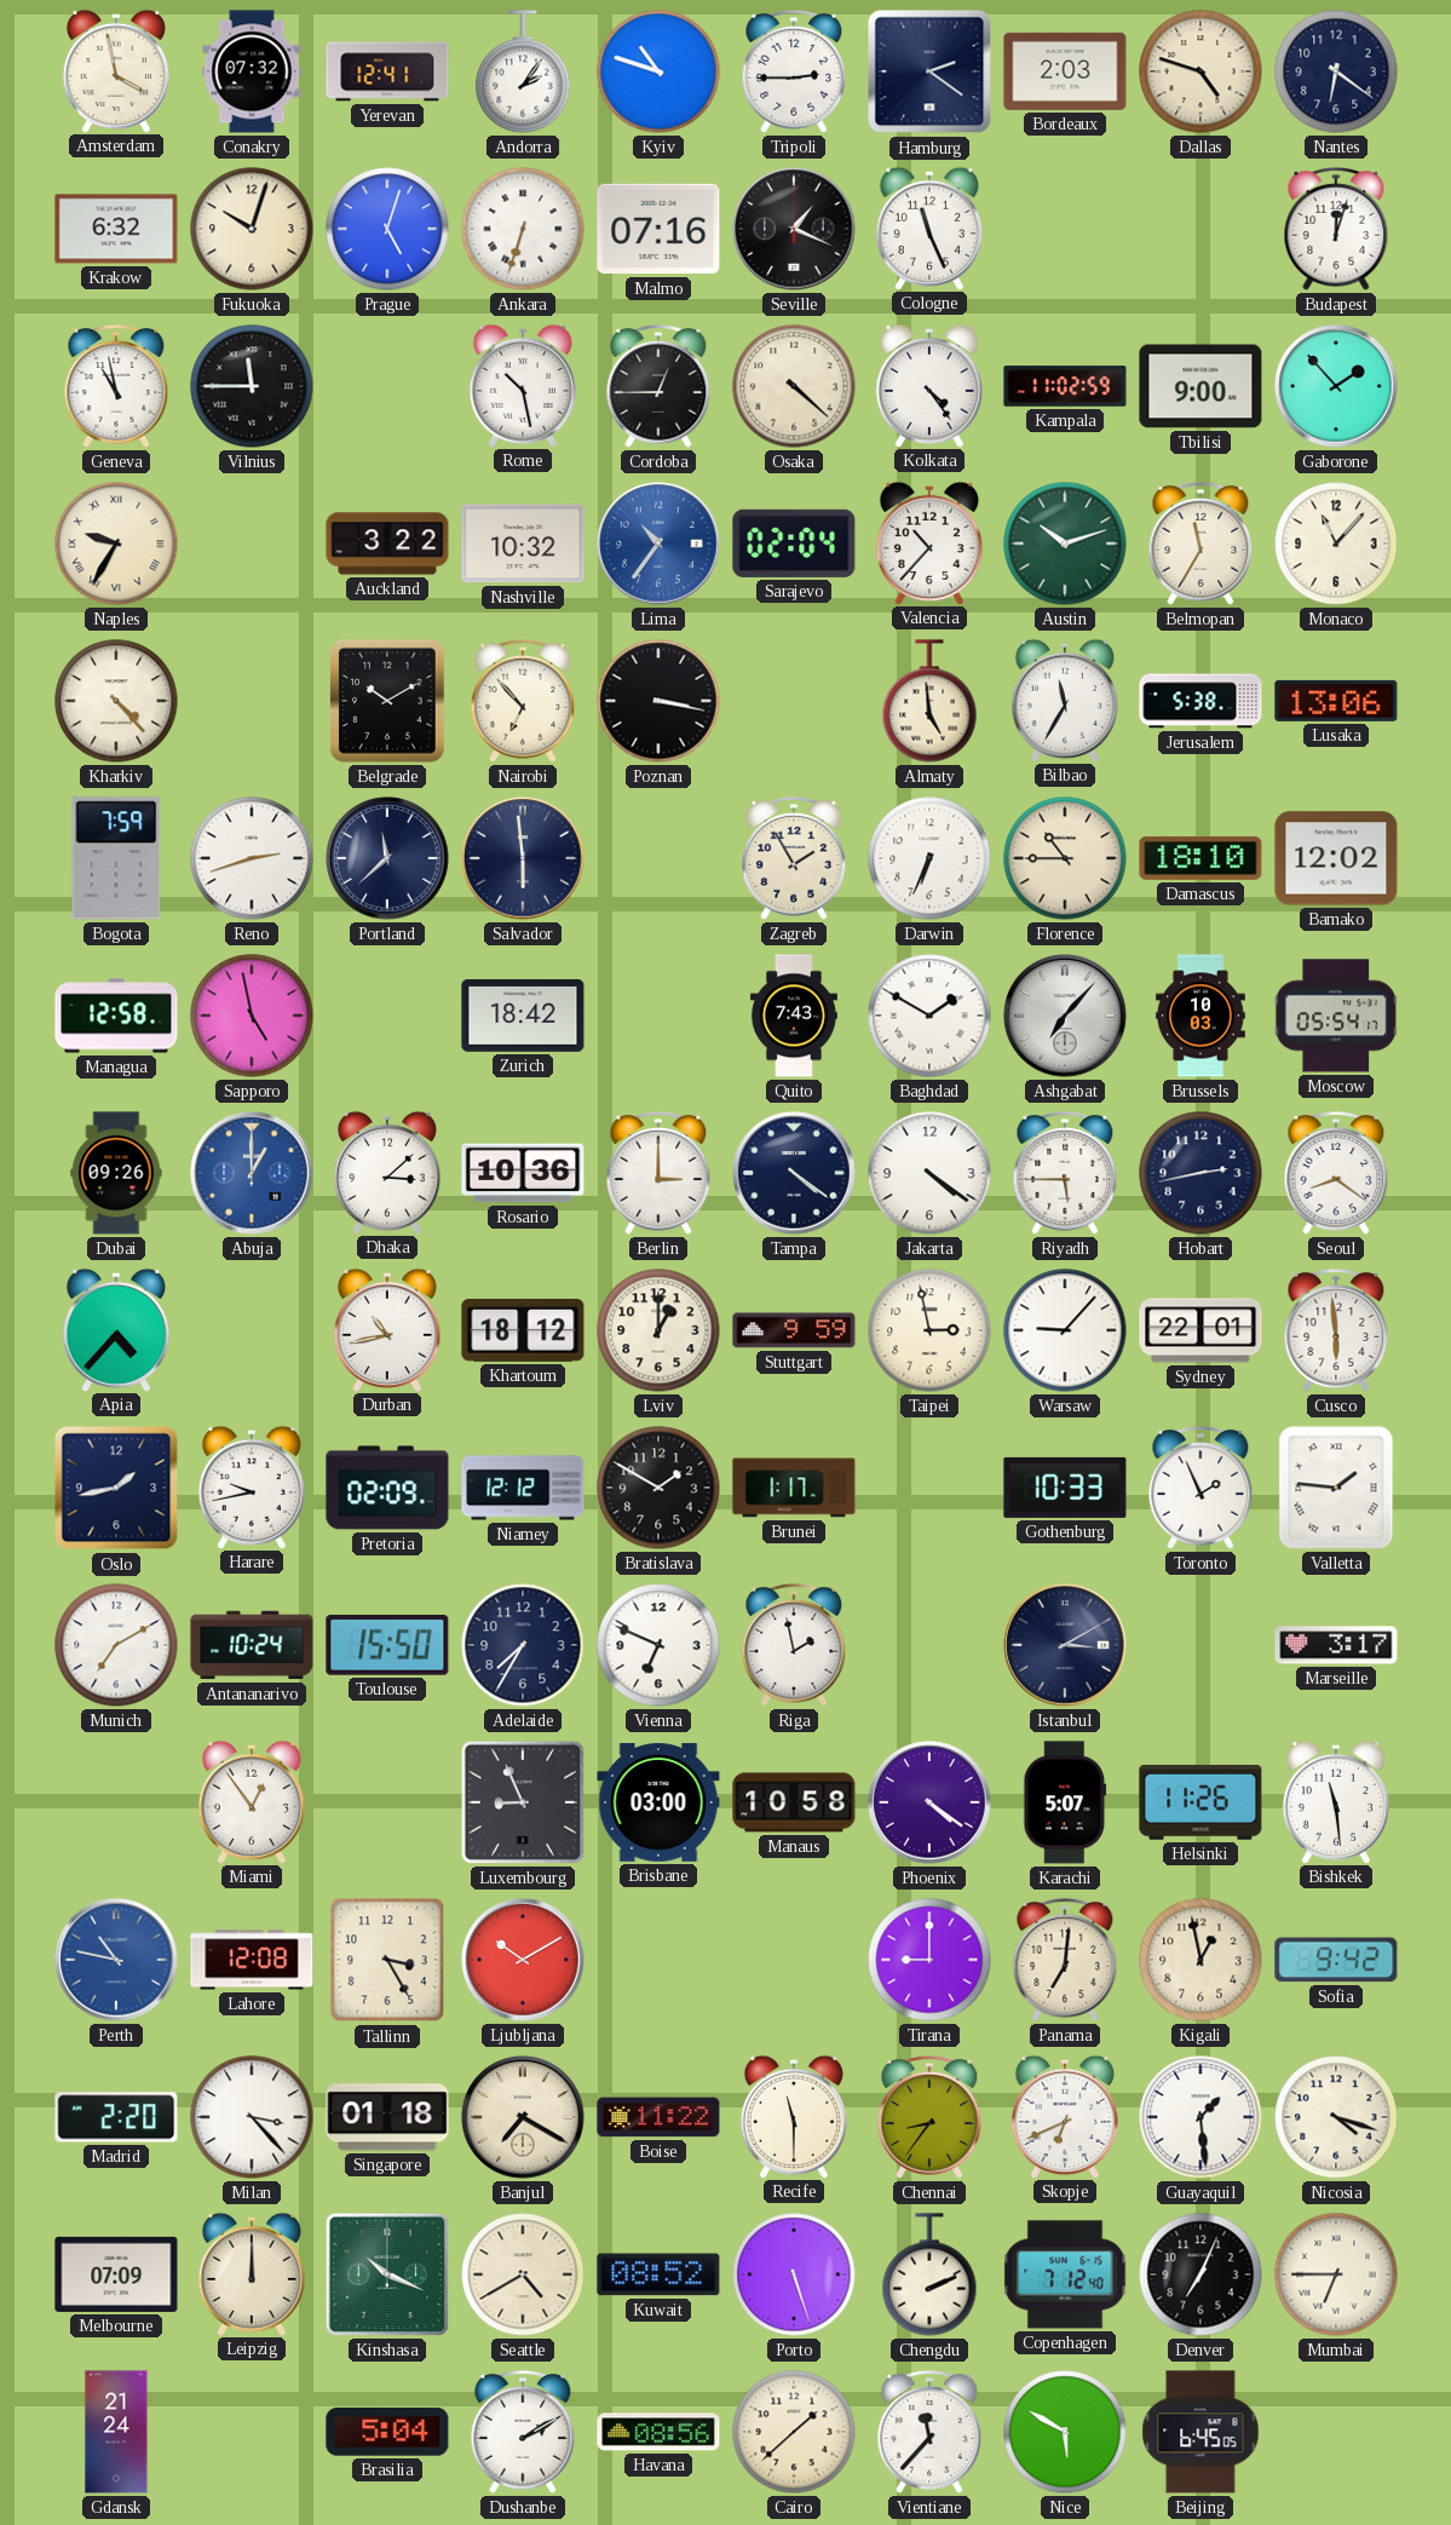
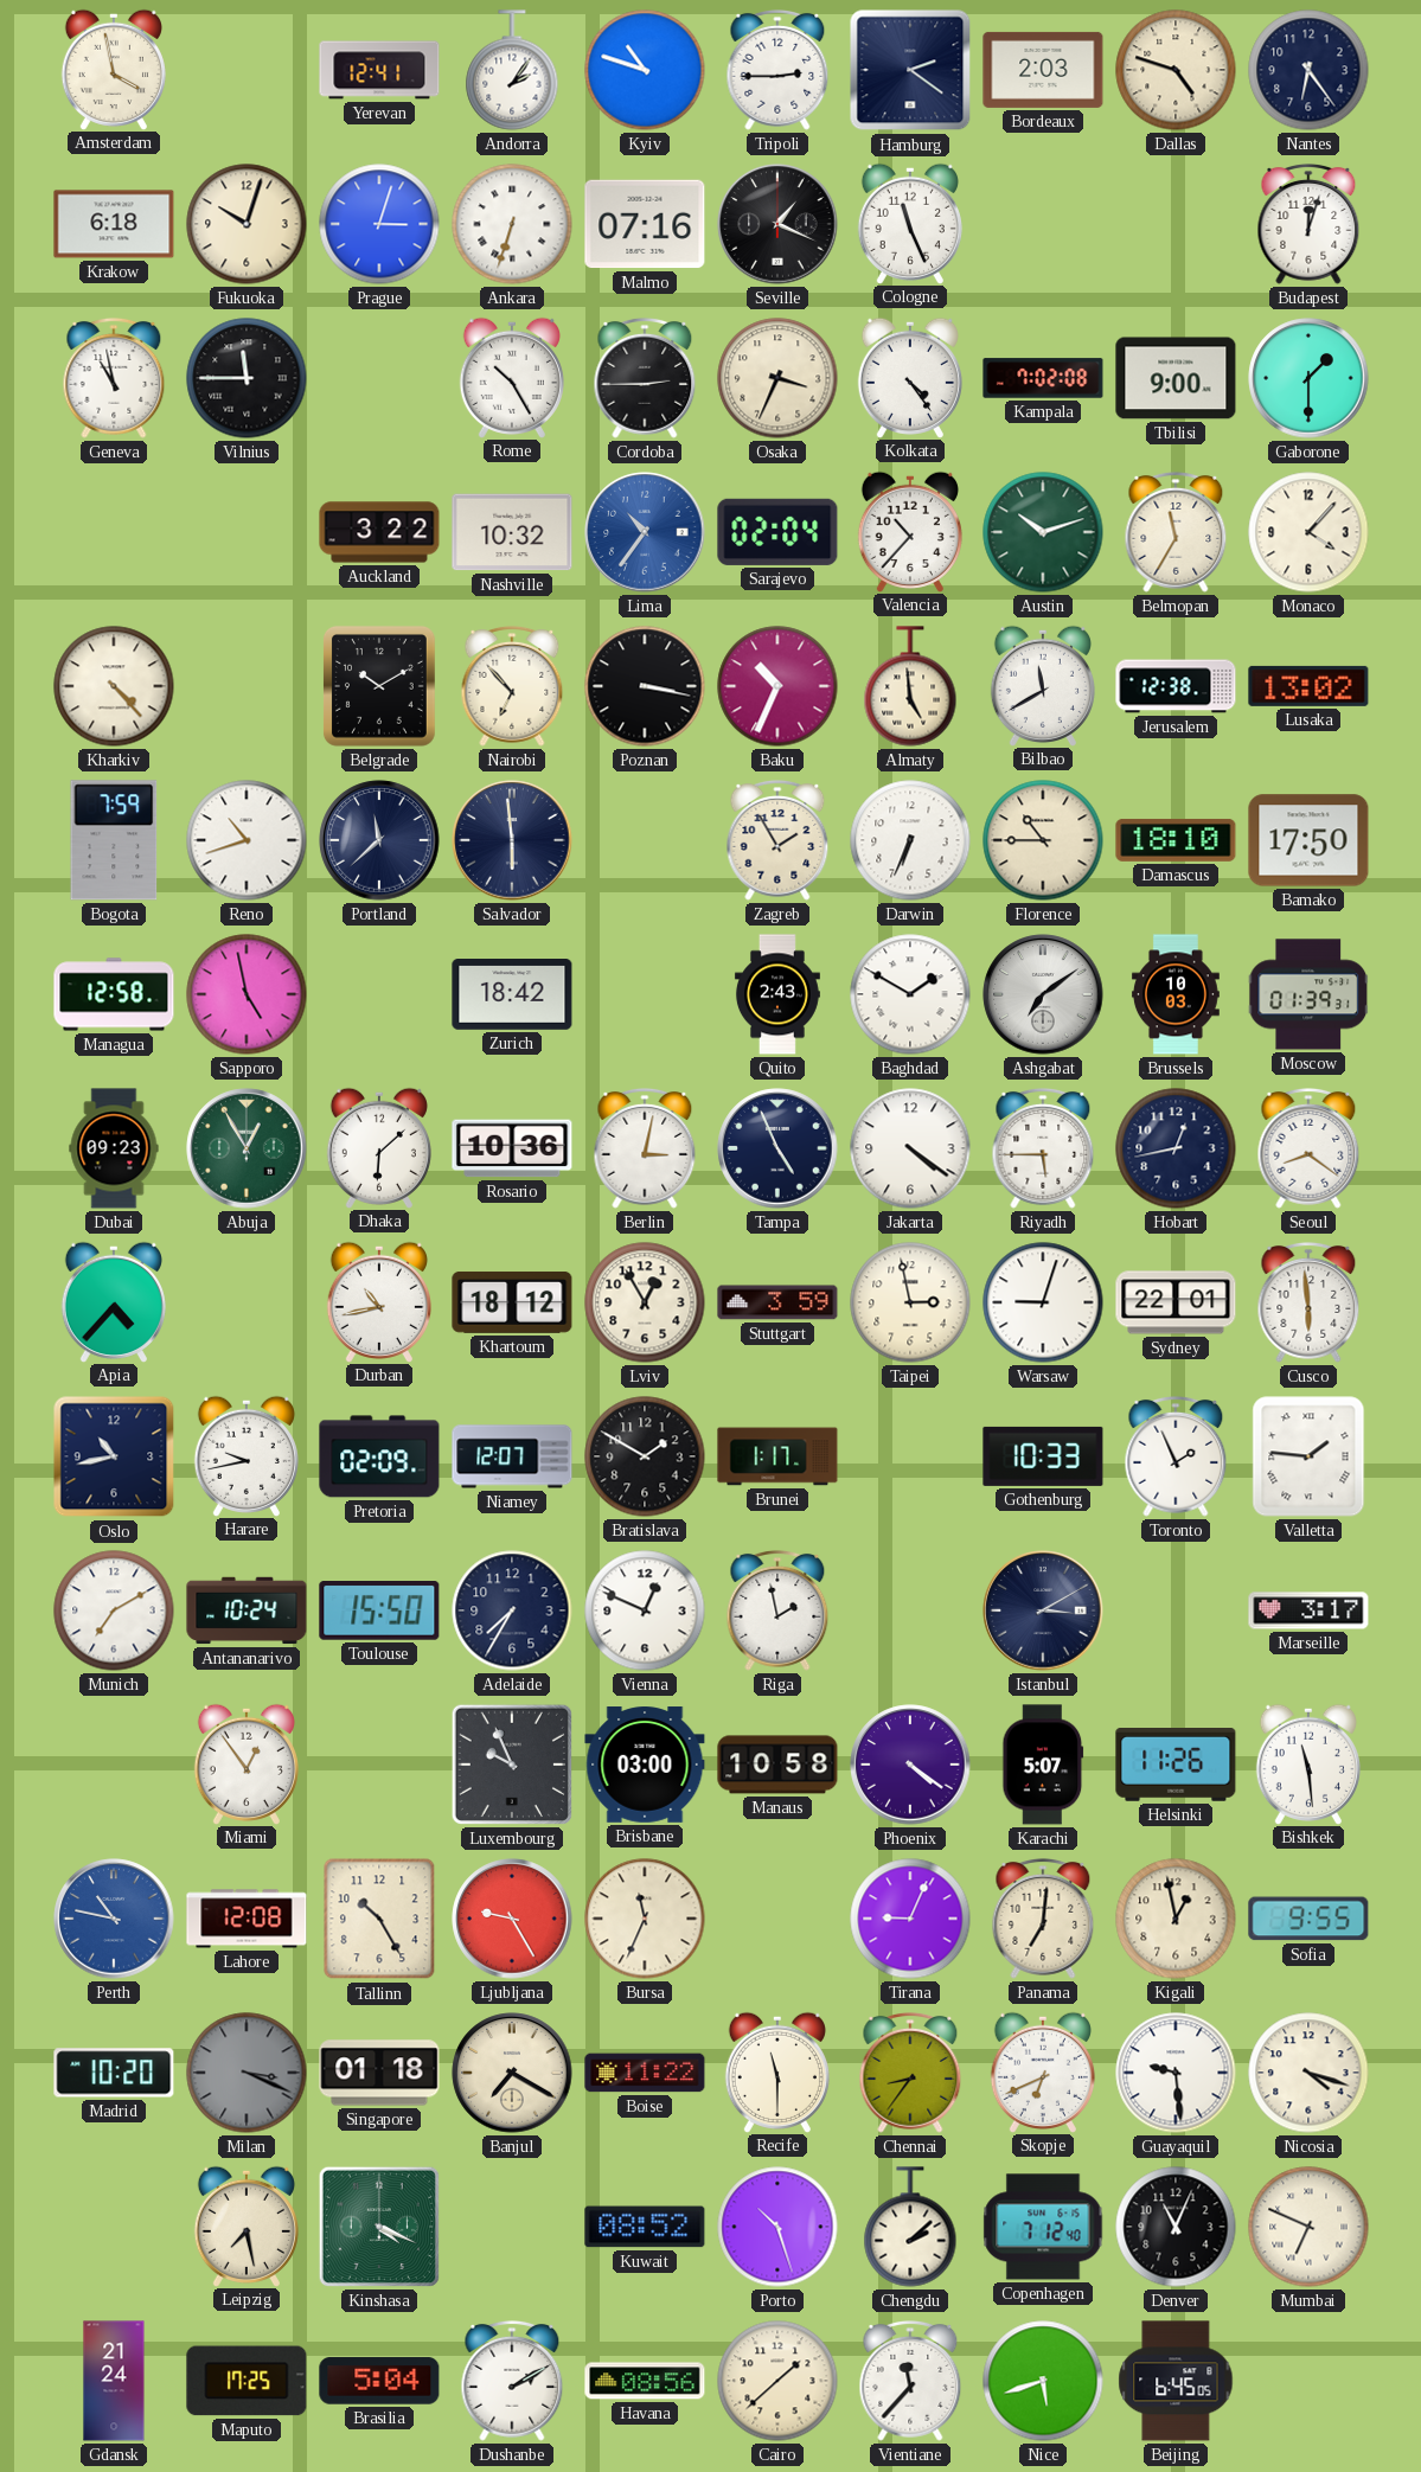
Conakry: 07:32 -> none (252, 71)
Nantes: 6:21 -> 6:24 (1308, 70)
Krakow: 6:32 -> 6:18 (114, 224)
Prague: 5:03 -> 3:03 (379, 224)
Rome: 10:28 -> 10:25 (512, 377)
Cordoba: 12:45 -> 2:45 (645, 379)
Osaka: 4:22 -> 3:34 (777, 378)
Kampala: 11:02 -> 7:02 (1043, 378)
Gaborone: 1:53 -> 1:30 (1308, 378)
Naples: 9:35 -> none (116, 543)
Monaco: 11:07 -> 4:07 (1308, 532)
Baku: none -> 10:34 (777, 686)
Bilbao: 11:35 -> 11:40 (1043, 685)
Jerusalem: 5:38 -> 12:38 (1176, 686)
Lusaka: 13:06 -> 13:02 (1308, 686)
Reno: 2:42 -> 10:42 (247, 840)
Bamako: 12:02 -> 17:50 (1308, 840)
Quito: 7:43 -> 2:43 (777, 994)
Ashgabat: 7:07 -> 7:09 (1043, 994)
Moscow: 05:54 -> 01:39 (1308, 994)
Dubai: 09:26 -> 09:23 (114, 1148)
Abuja: 1:00 -> 12:55 (247, 1148)
Abuja dial: blue -> green (247, 1148)
Dhaka: 3:08 -> 6:08 (379, 1147)
Berlin: 3:00 -> 3:02 (645, 1149)
Tampa: 4:21 -> 4:56 (777, 1148)
Hobart: 2:43 -> 12:43 (1176, 1148)
Lviv: 1:00 -> 12:55 (645, 1302)
Stuttgart: 9:59 -> 3:59 (777, 1302)
Warsaw: 9:07 -> 9:03 (1043, 1302)
Oslo: 1:43 -> 10:43 (114, 1456)
Niamey: 12:12 -> 12:07 (512, 1456)
Vienna: 6:49 -> 12:49 (645, 1610)
Luxembourg: 8:56 -> 9:56 (512, 1765)
Tallinn: 3:25 -> 10:25 (379, 1919)
Ljubljana: 10:10 -> 9:25 (512, 1919)
Bursa: none -> 11:34 (645, 1919)
Tirana: 9:00 -> 9:04 (910, 1919)
Sofia: 9:42 -> 9:55 (1308, 1919)
Madrid: 2:20 -> 10:20 (114, 2073)
Milan: 3:23 -> 3:19 (247, 2073)
Milan dial: white -> grey (247, 2073)
Guayaquil: 1:29 -> 9:29 (1176, 2073)
Melbourne: 07:09 -> none (116, 2274)
Leipzig: 12:00 -> 7:28 (247, 2226)
Kinshasa: 10:19 -> 4:19 (379, 2227)
Seattle: 4:40 -> none (523, 2274)
Porto: 5:27 -> 10:27 (777, 2227)
Chengdu: 2:11 -> 2:08 (910, 2227)
Denver: 7:04 -> 11:04 (1176, 2227)
Mumbai: 6:45 -> 6:49 (1308, 2227)
Maputo: none -> 17:25 (247, 2381)
Nice: 5:50 -> 5:42 (1043, 2381)
